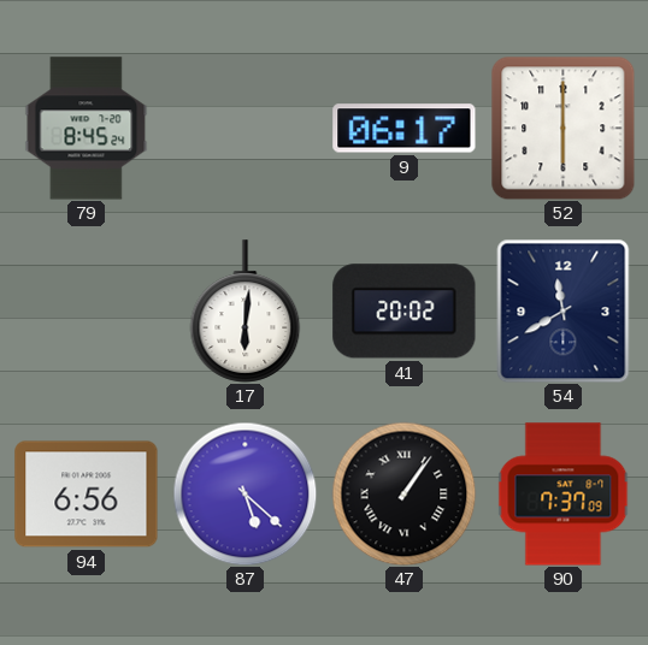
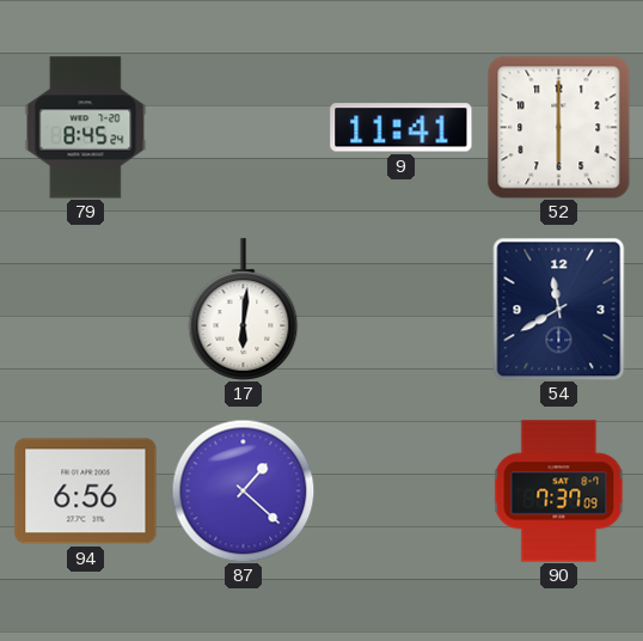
9: 06:17 -> 11:41 (402, 128)
41: 20:02 -> none (405, 312)
87: 5:22 -> 1:22 (243, 490)
47: 1:06 -> none (403, 493)
